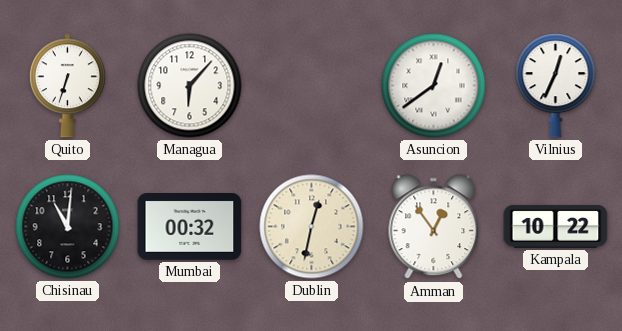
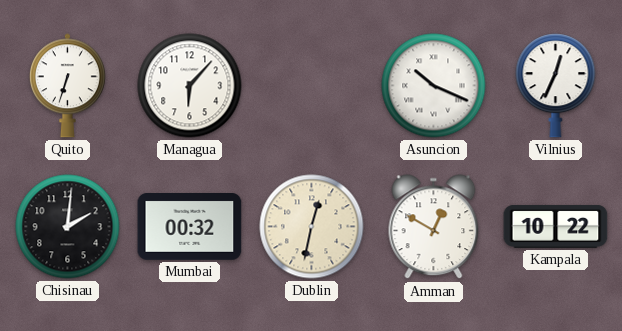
Asuncion: 12:39 -> 10:19 (434, 86)
Chisinau: 11:01 -> 2:01 (68, 227)
Amman: 12:54 -> 12:50 (434, 227)
